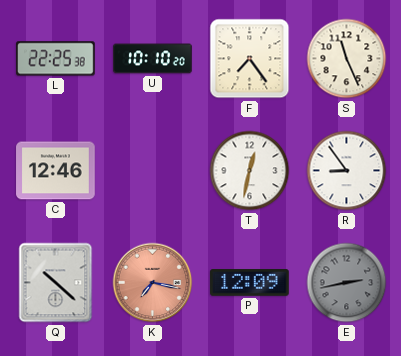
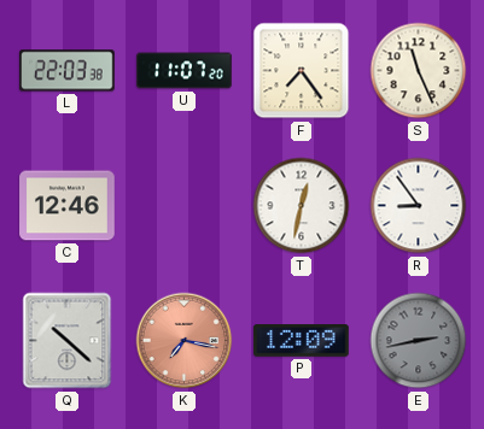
L: 22:25 -> 22:03 (68, 71)
U: 10:10 -> 11:07 (185, 71)
